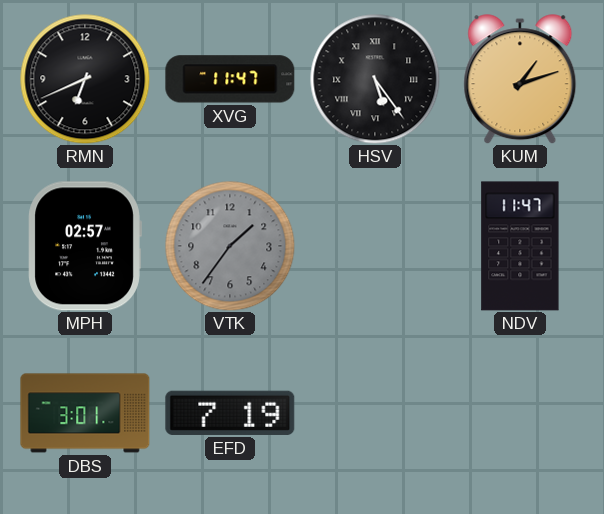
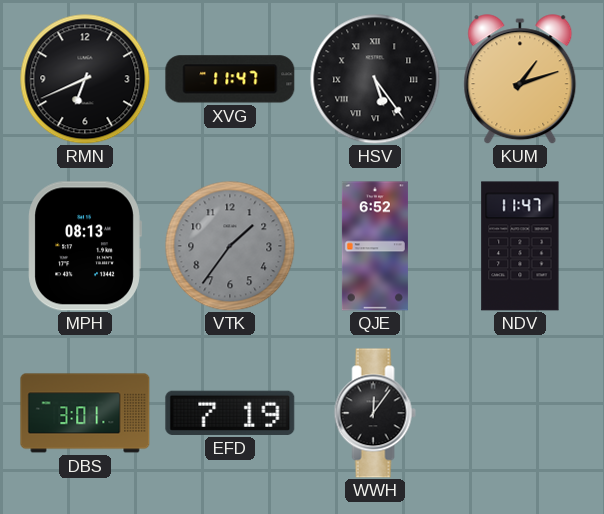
MPH: 02:57 -> 08:13 (85, 246)
QJE: none -> 6:52 (375, 246)
WWH: none -> 12:06 (375, 413)
